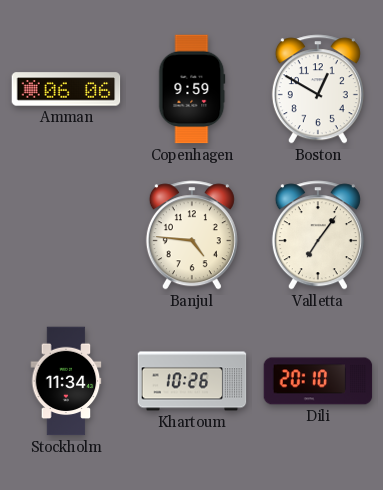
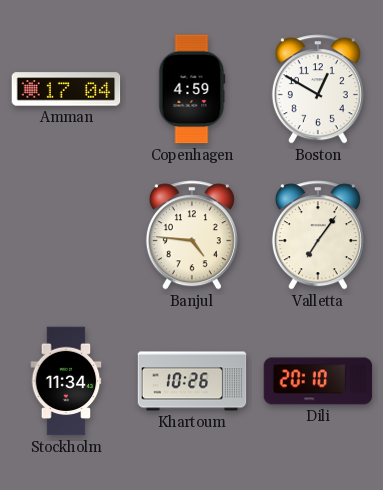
Amman: 06:06 -> 17:04 (66, 89)
Copenhagen: 9:59 -> 4:59 (192, 89)
